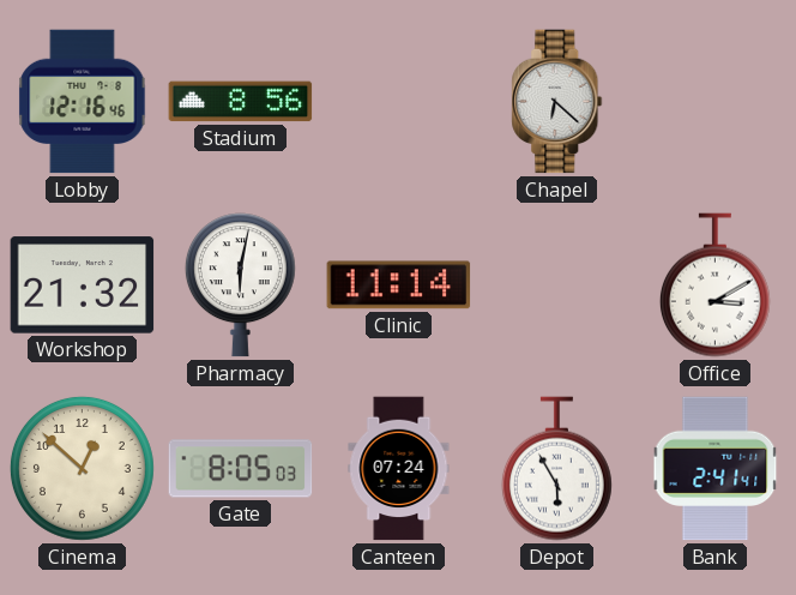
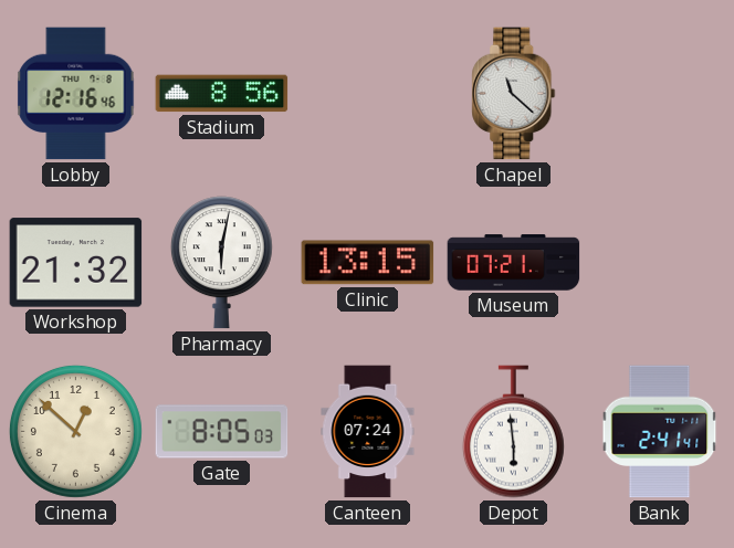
Chapel: 6:22 -> 11:22 (514, 94)
Clinic: 11:14 -> 13:15 (368, 263)
Museum: none -> 07:21 (514, 263)
Office: 3:10 -> none (714, 286)
Depot: 5:55 -> 5:59 (513, 432)
